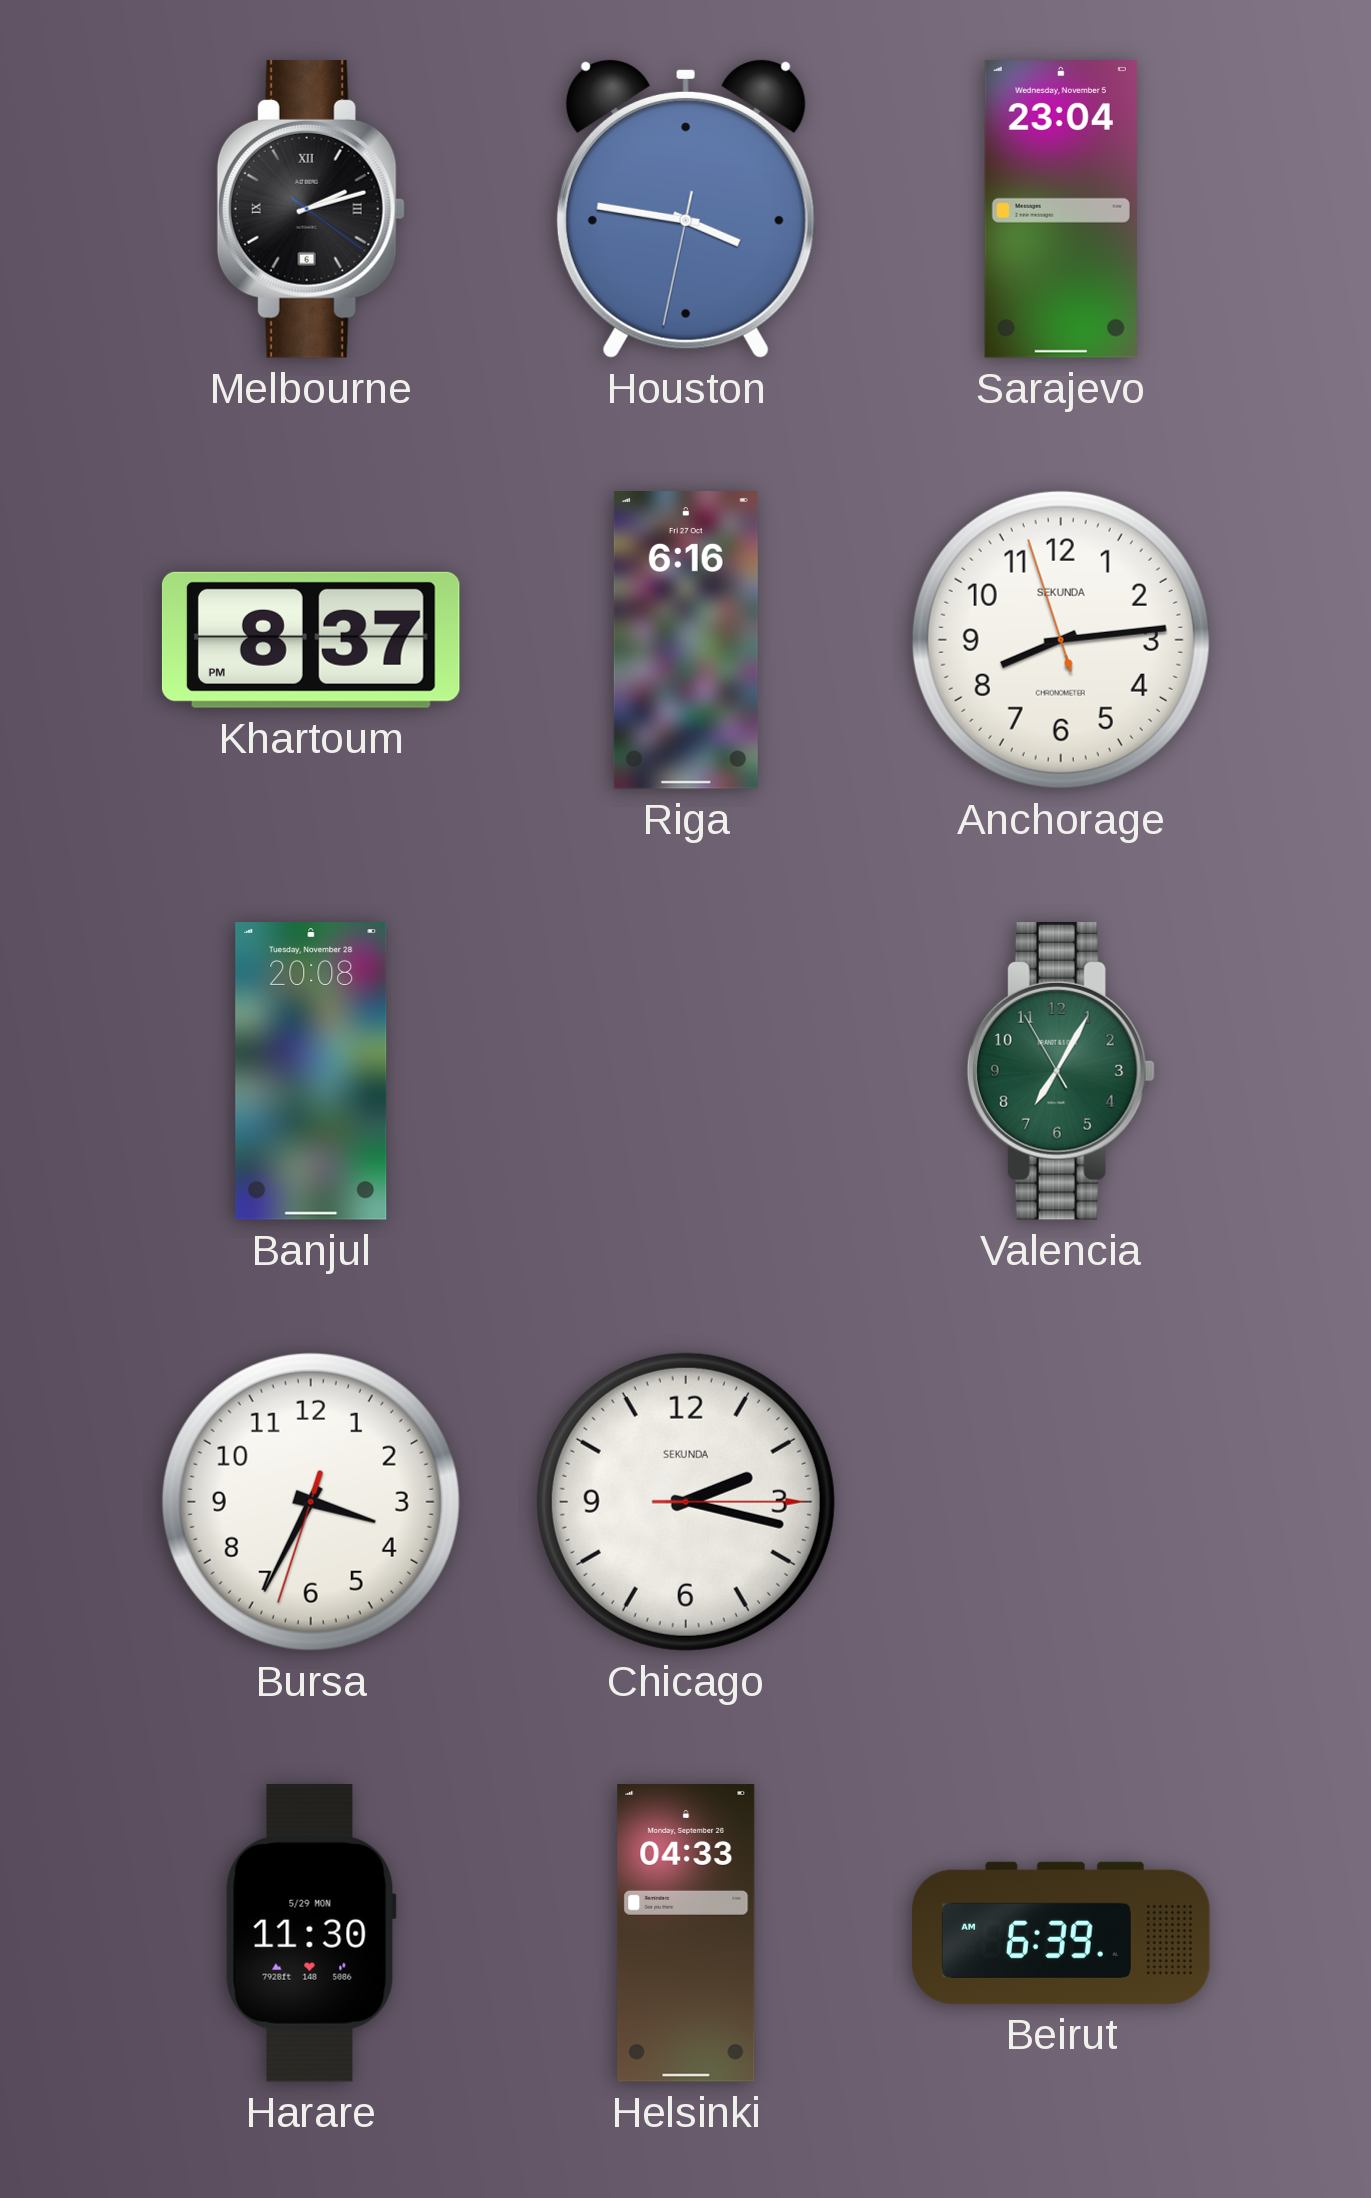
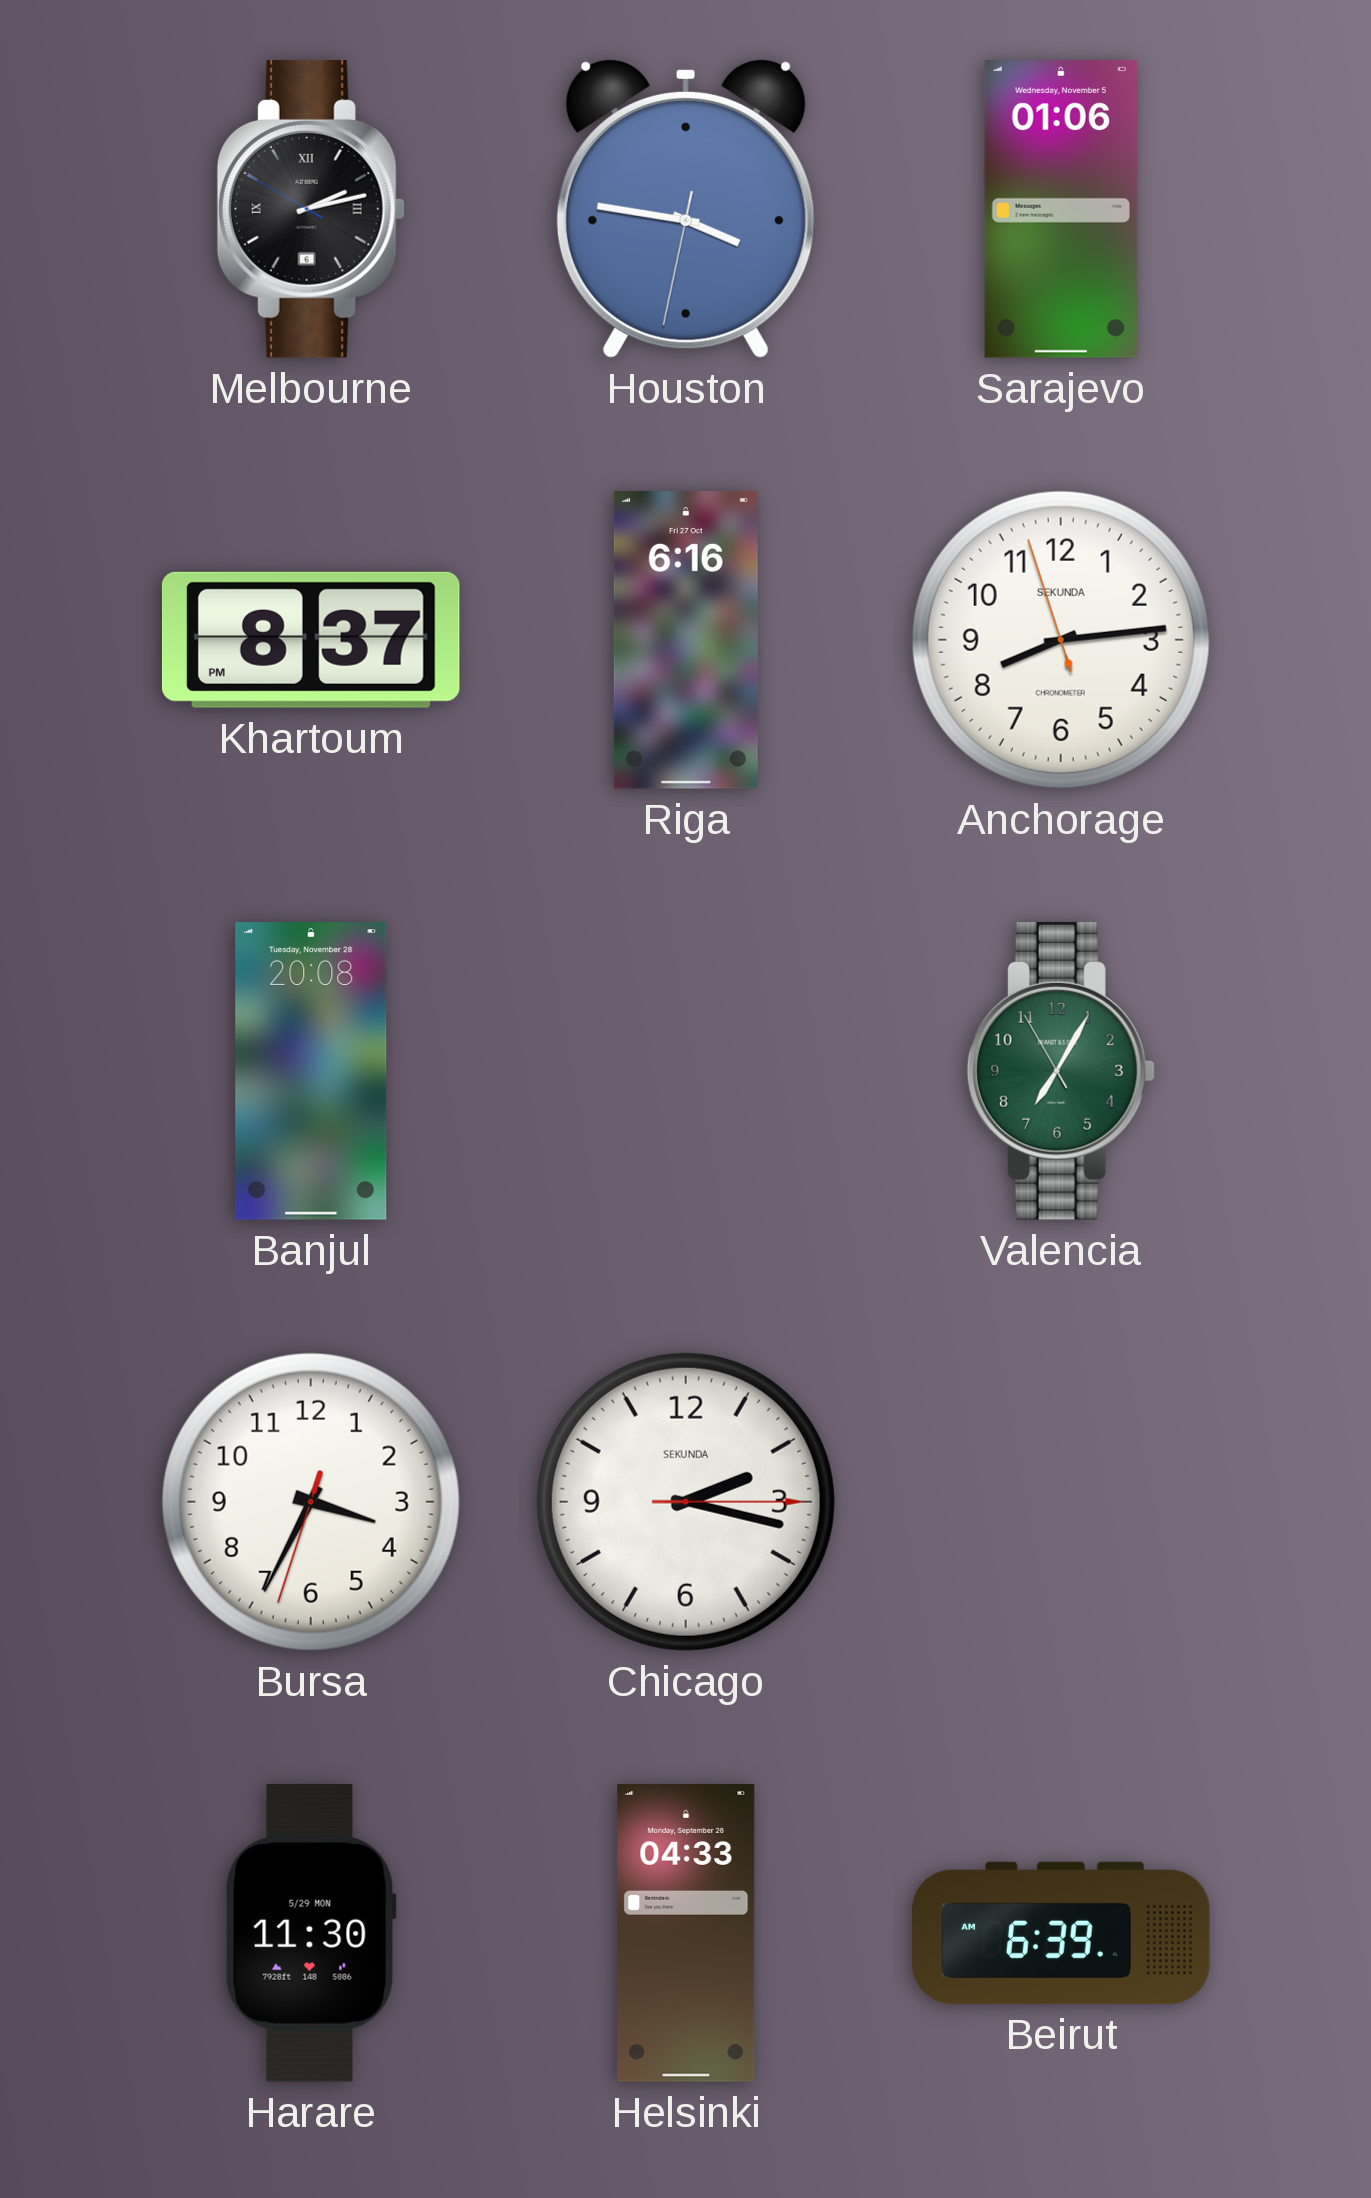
Melbourne: 2:12:21 -> 2:12:50 (311, 209)
Sarajevo: 23:04 -> 01:06 (1061, 210)
